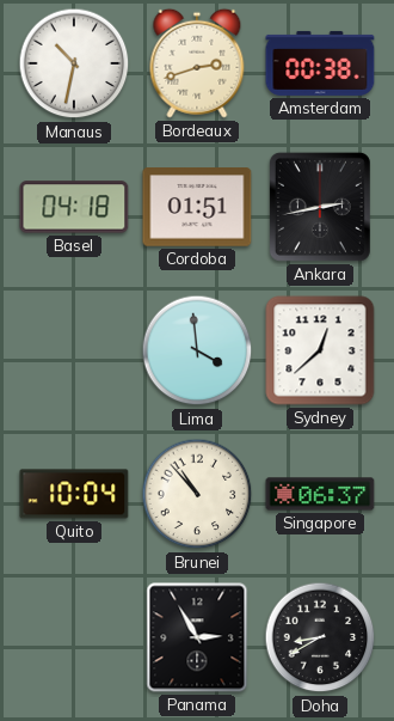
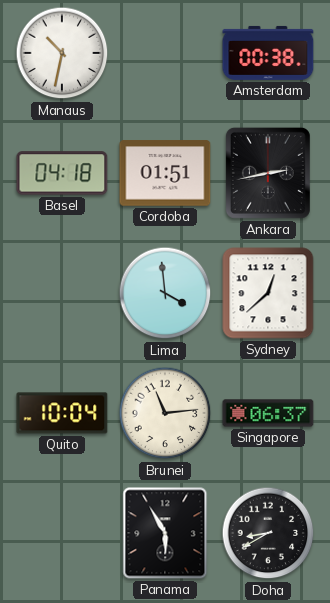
Bordeaux: 2:42 -> none (197, 63)
Brunei: 10:53 -> 11:14 (165, 413)
Panama: 2:55 -> 5:55 (165, 533)
